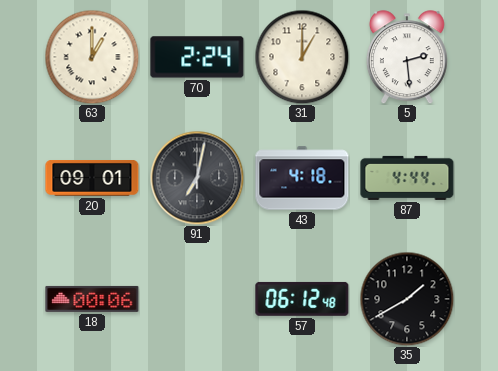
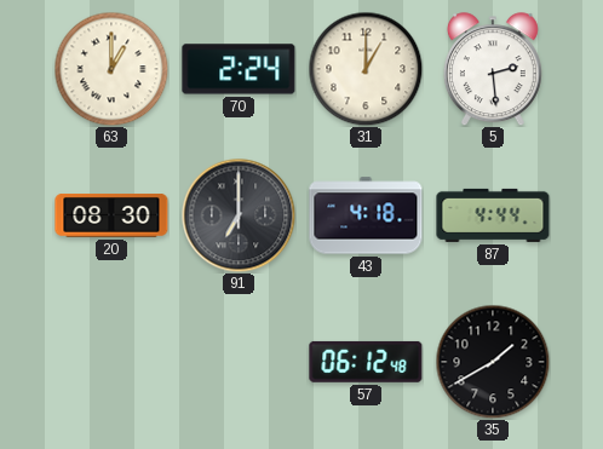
20: 09:01 -> 08:30 (111, 217)
91: 7:02 -> 7:00 (239, 215)
18: 00:06 -> none (92, 299)
